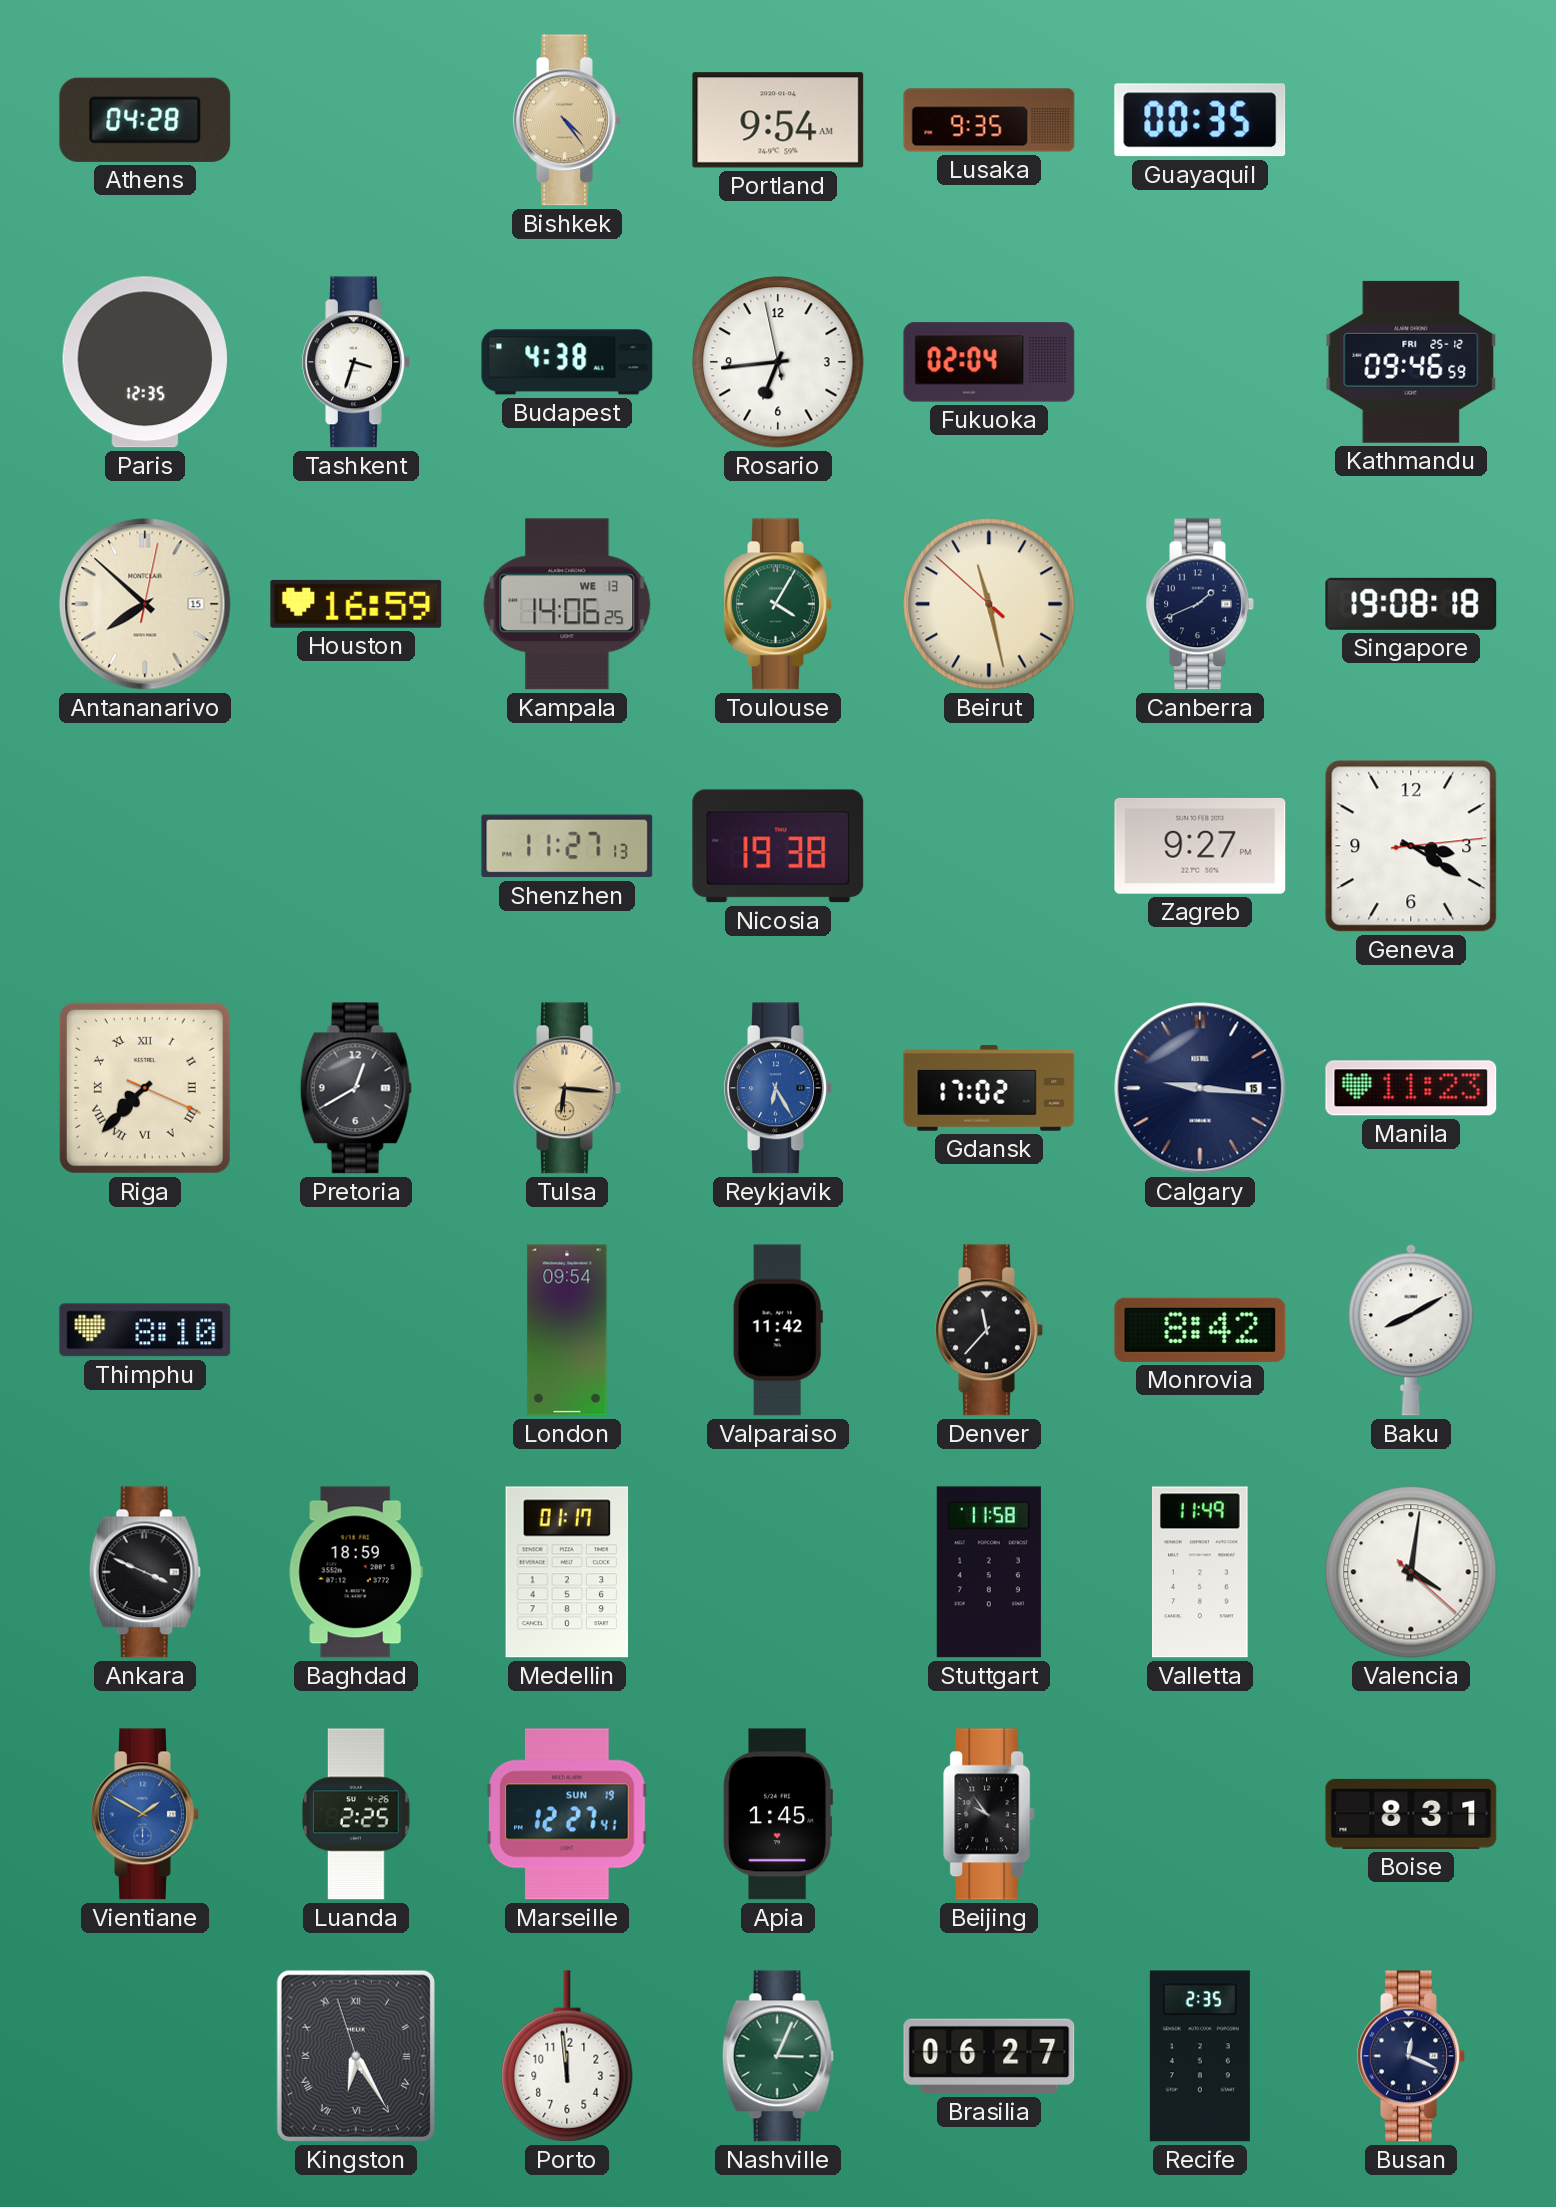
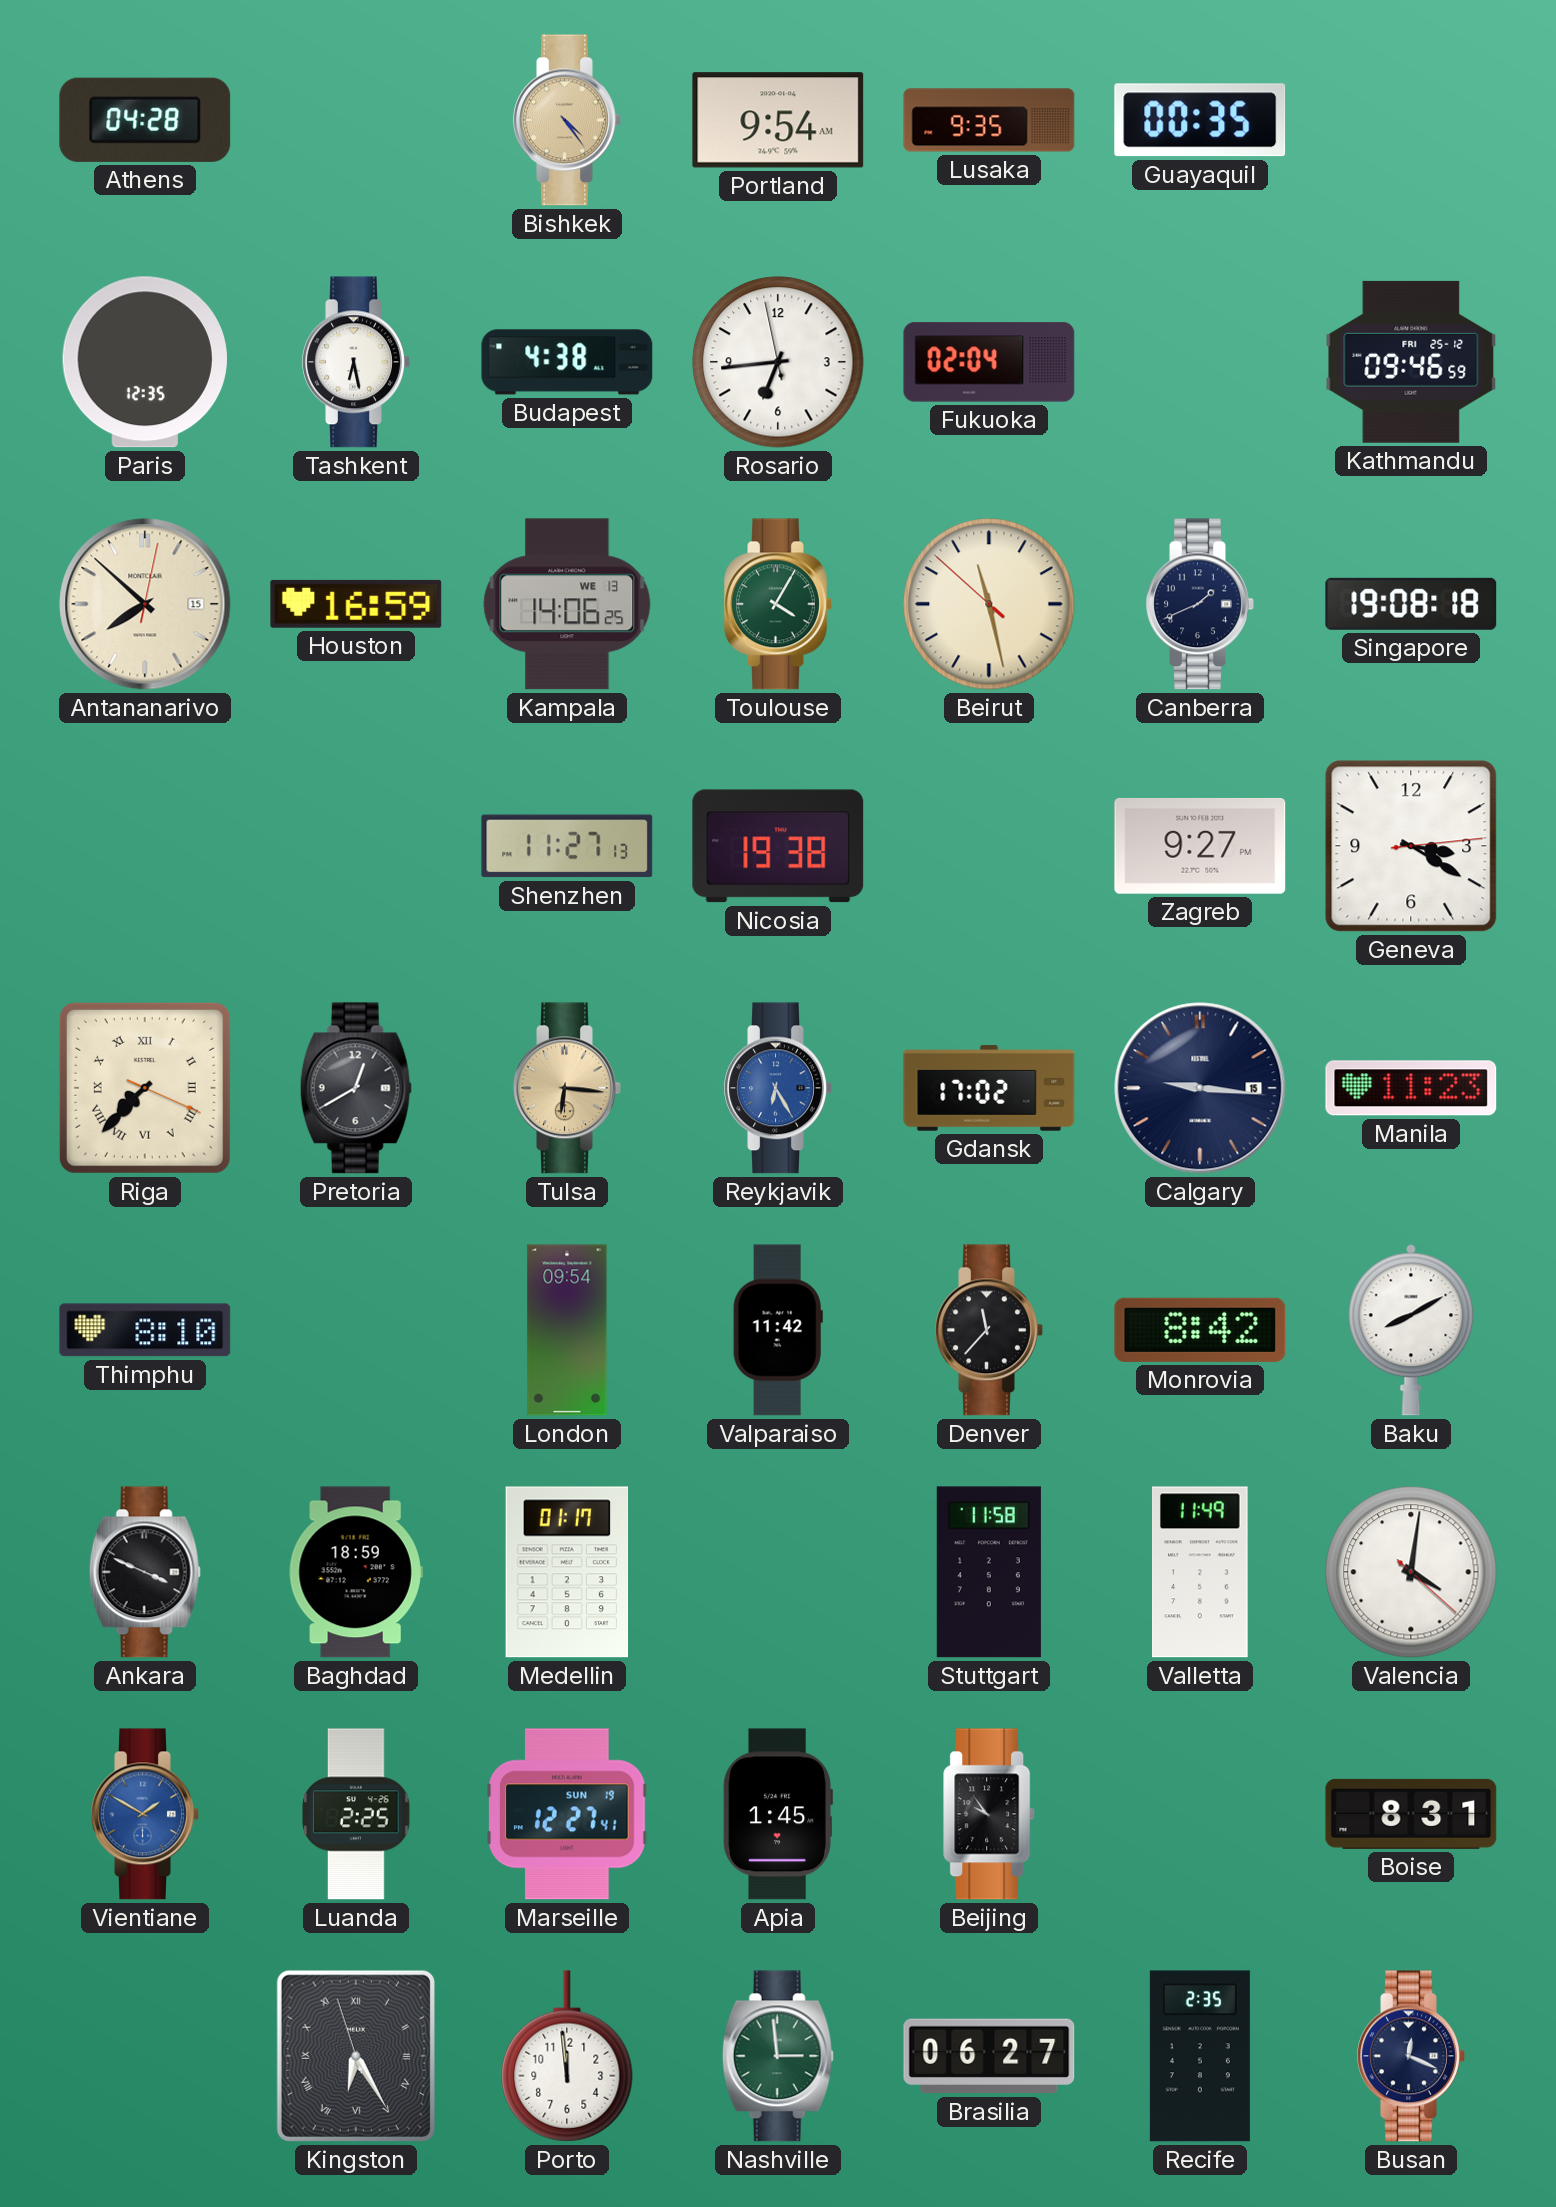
Tashkent: 3:33 -> 6:28 (356, 362)
Nashville: 3:04 -> 2:59 (778, 2056)
